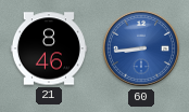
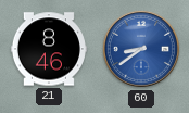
60: 8:44 -> 8:39 (141, 49)
